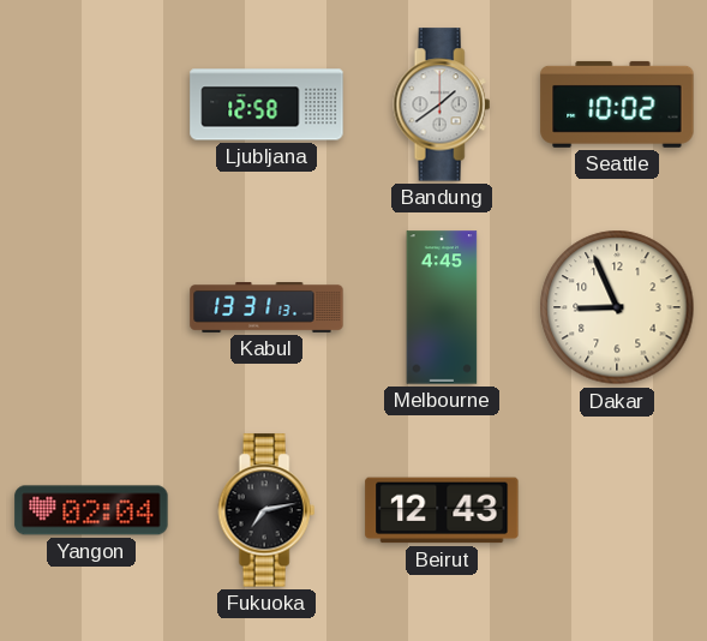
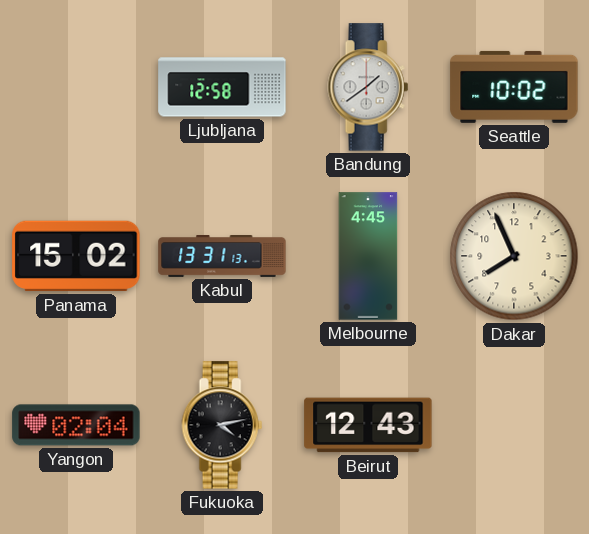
Panama: none -> 15:02 (76, 256)
Dakar: 8:56 -> 7:56 (514, 256)
Fukuoka: 7:13 -> 4:13 (222, 425)
